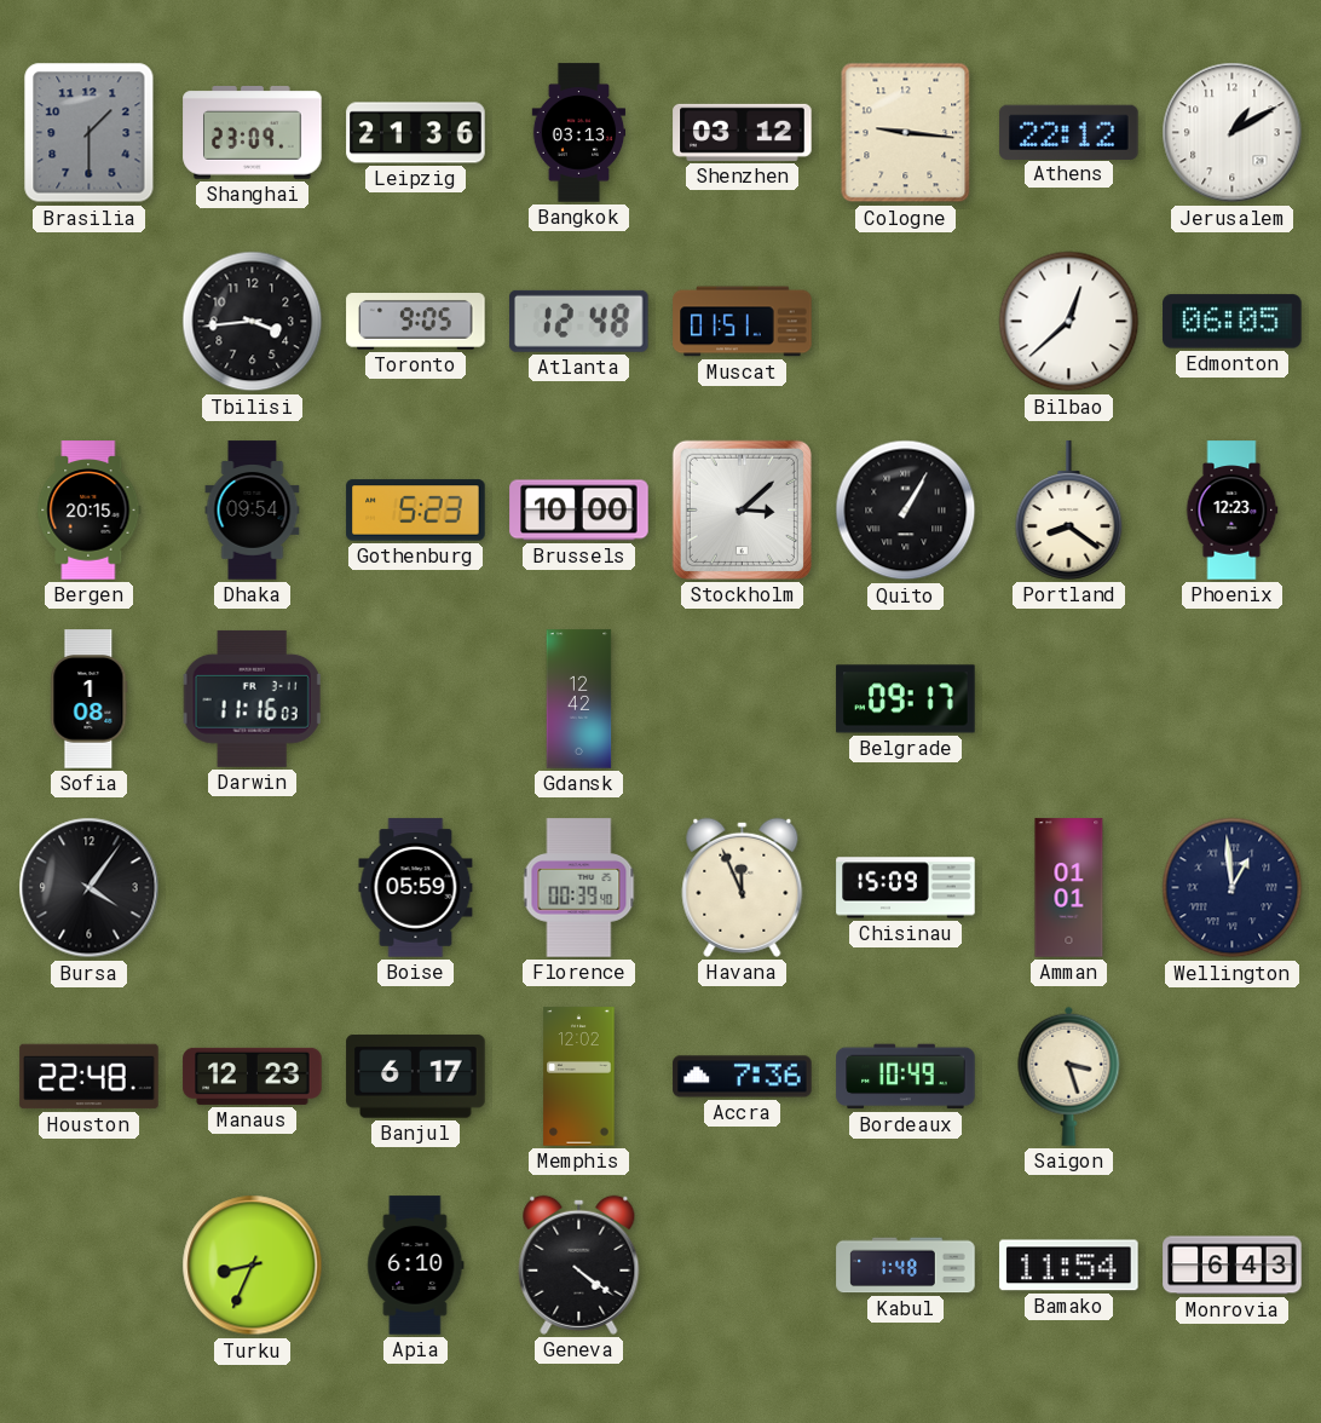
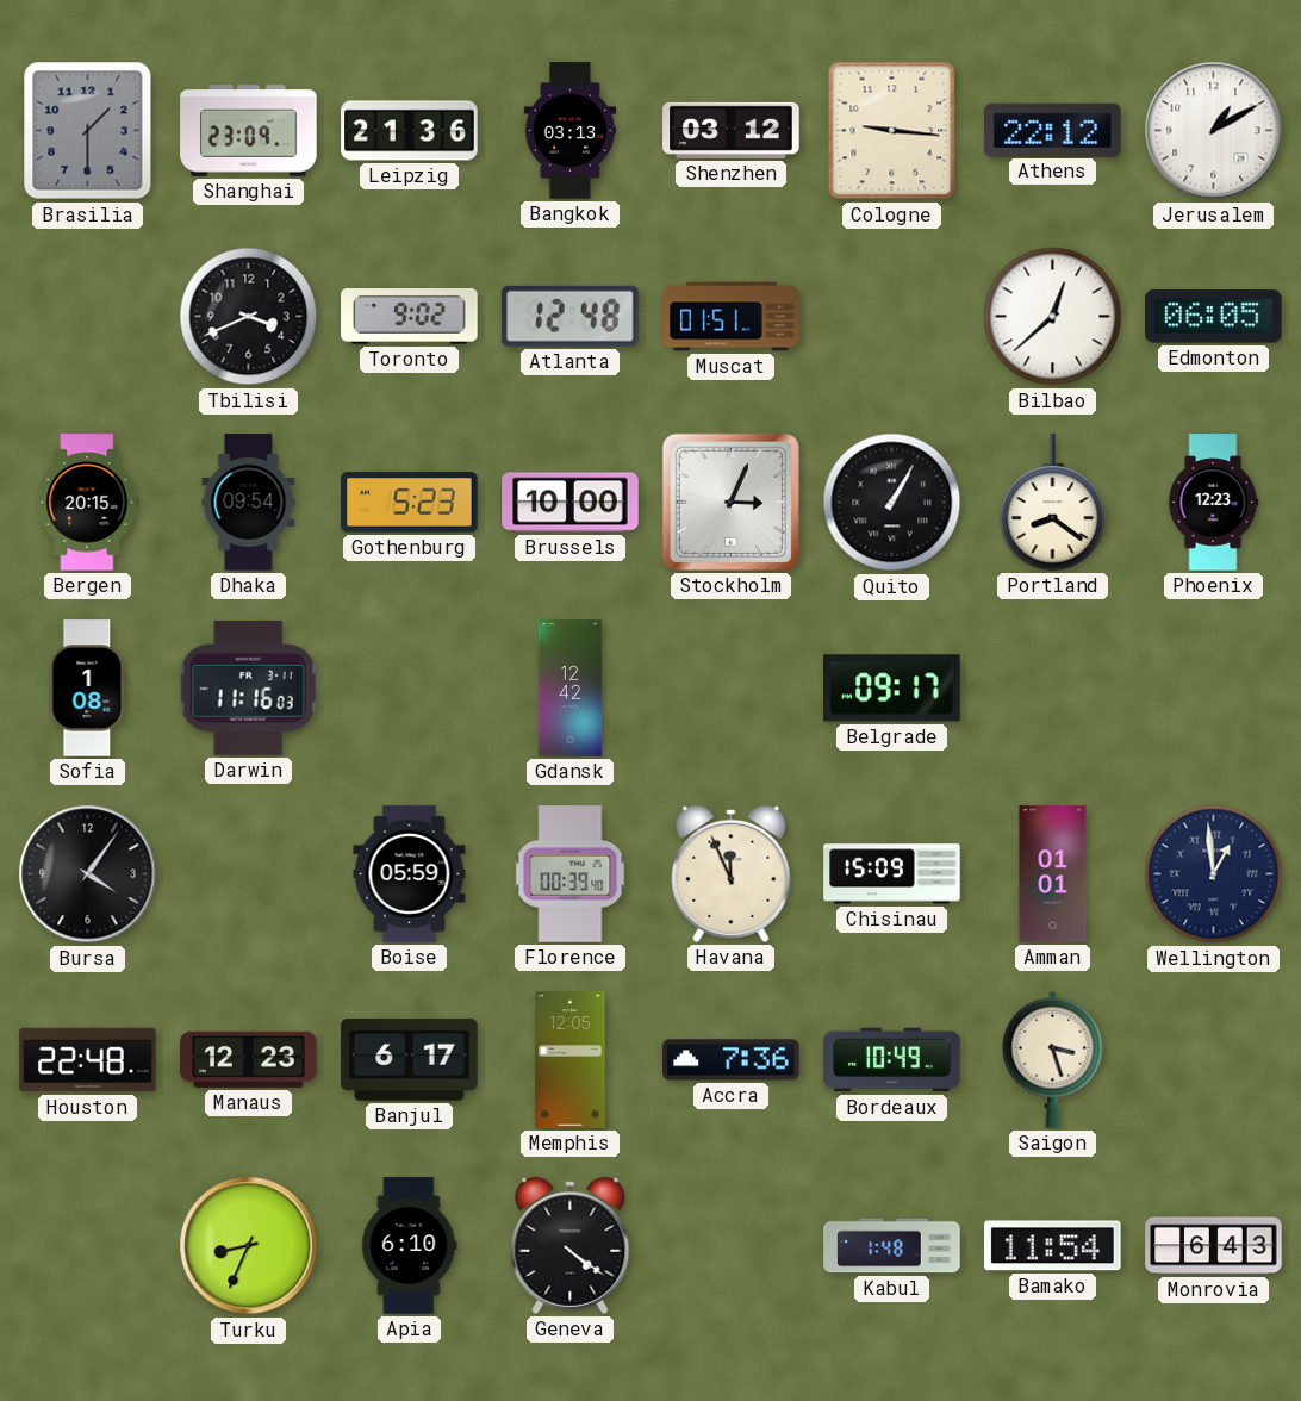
Tbilisi: 3:44 -> 3:41 (249, 317)
Toronto: 9:05 -> 9:02 (410, 317)
Stockholm: 3:08 -> 3:04 (730, 502)
Memphis: 12:02 -> 12:05 (571, 1060)
